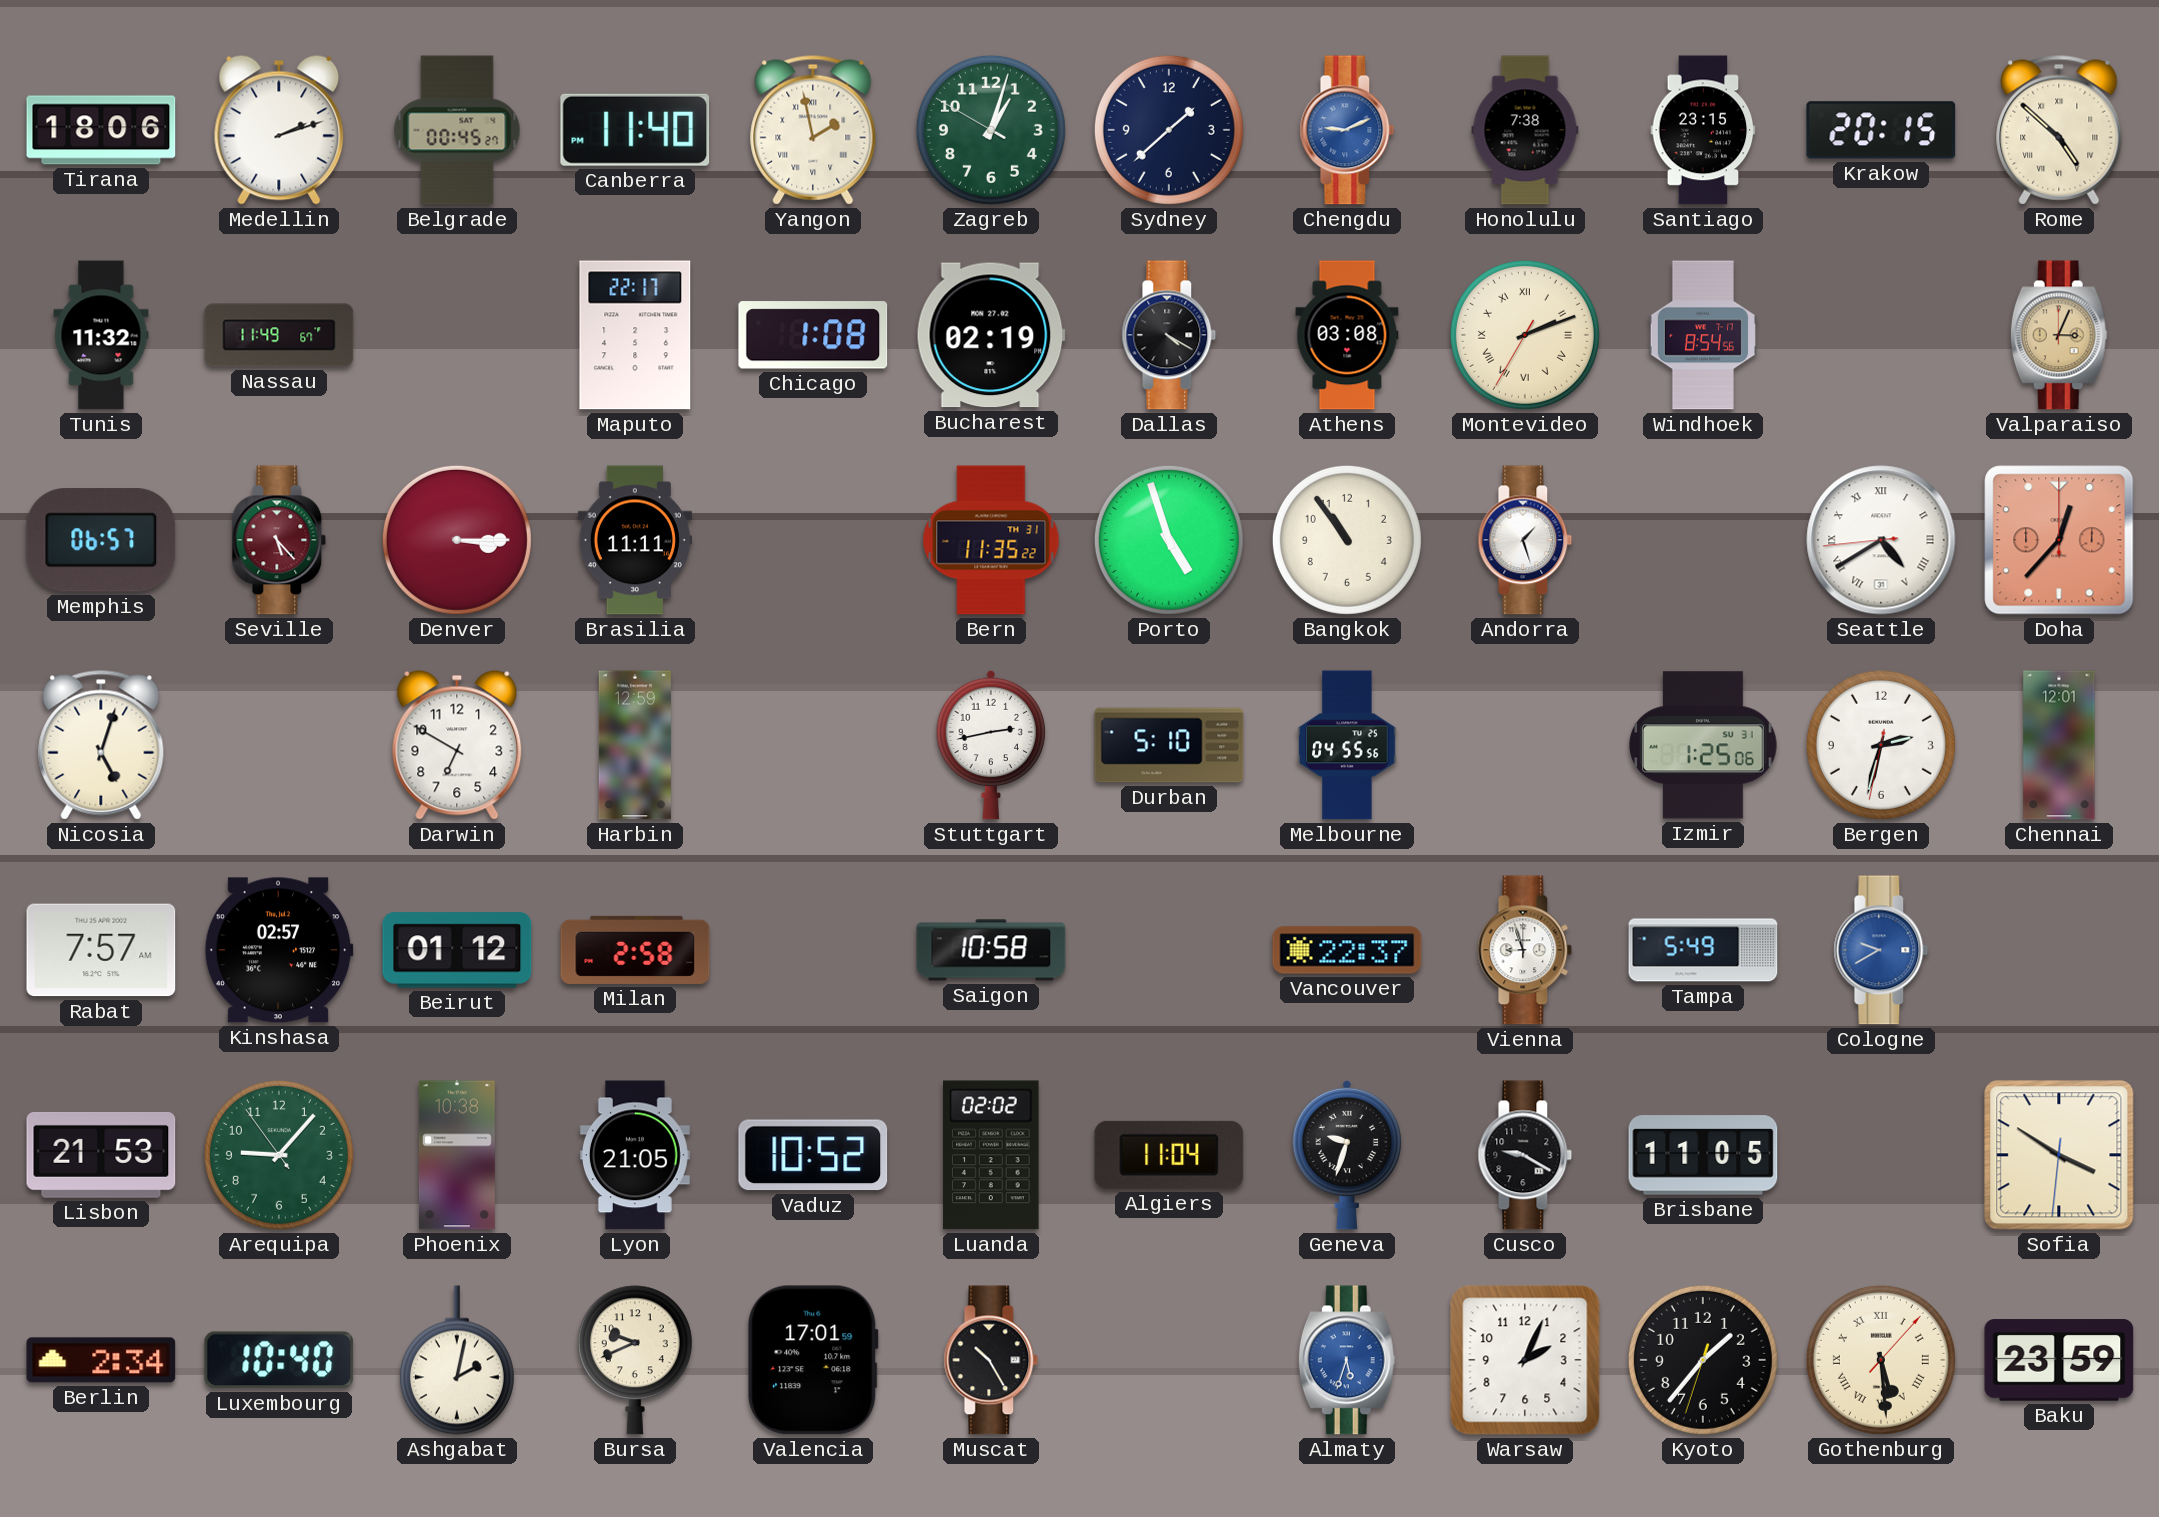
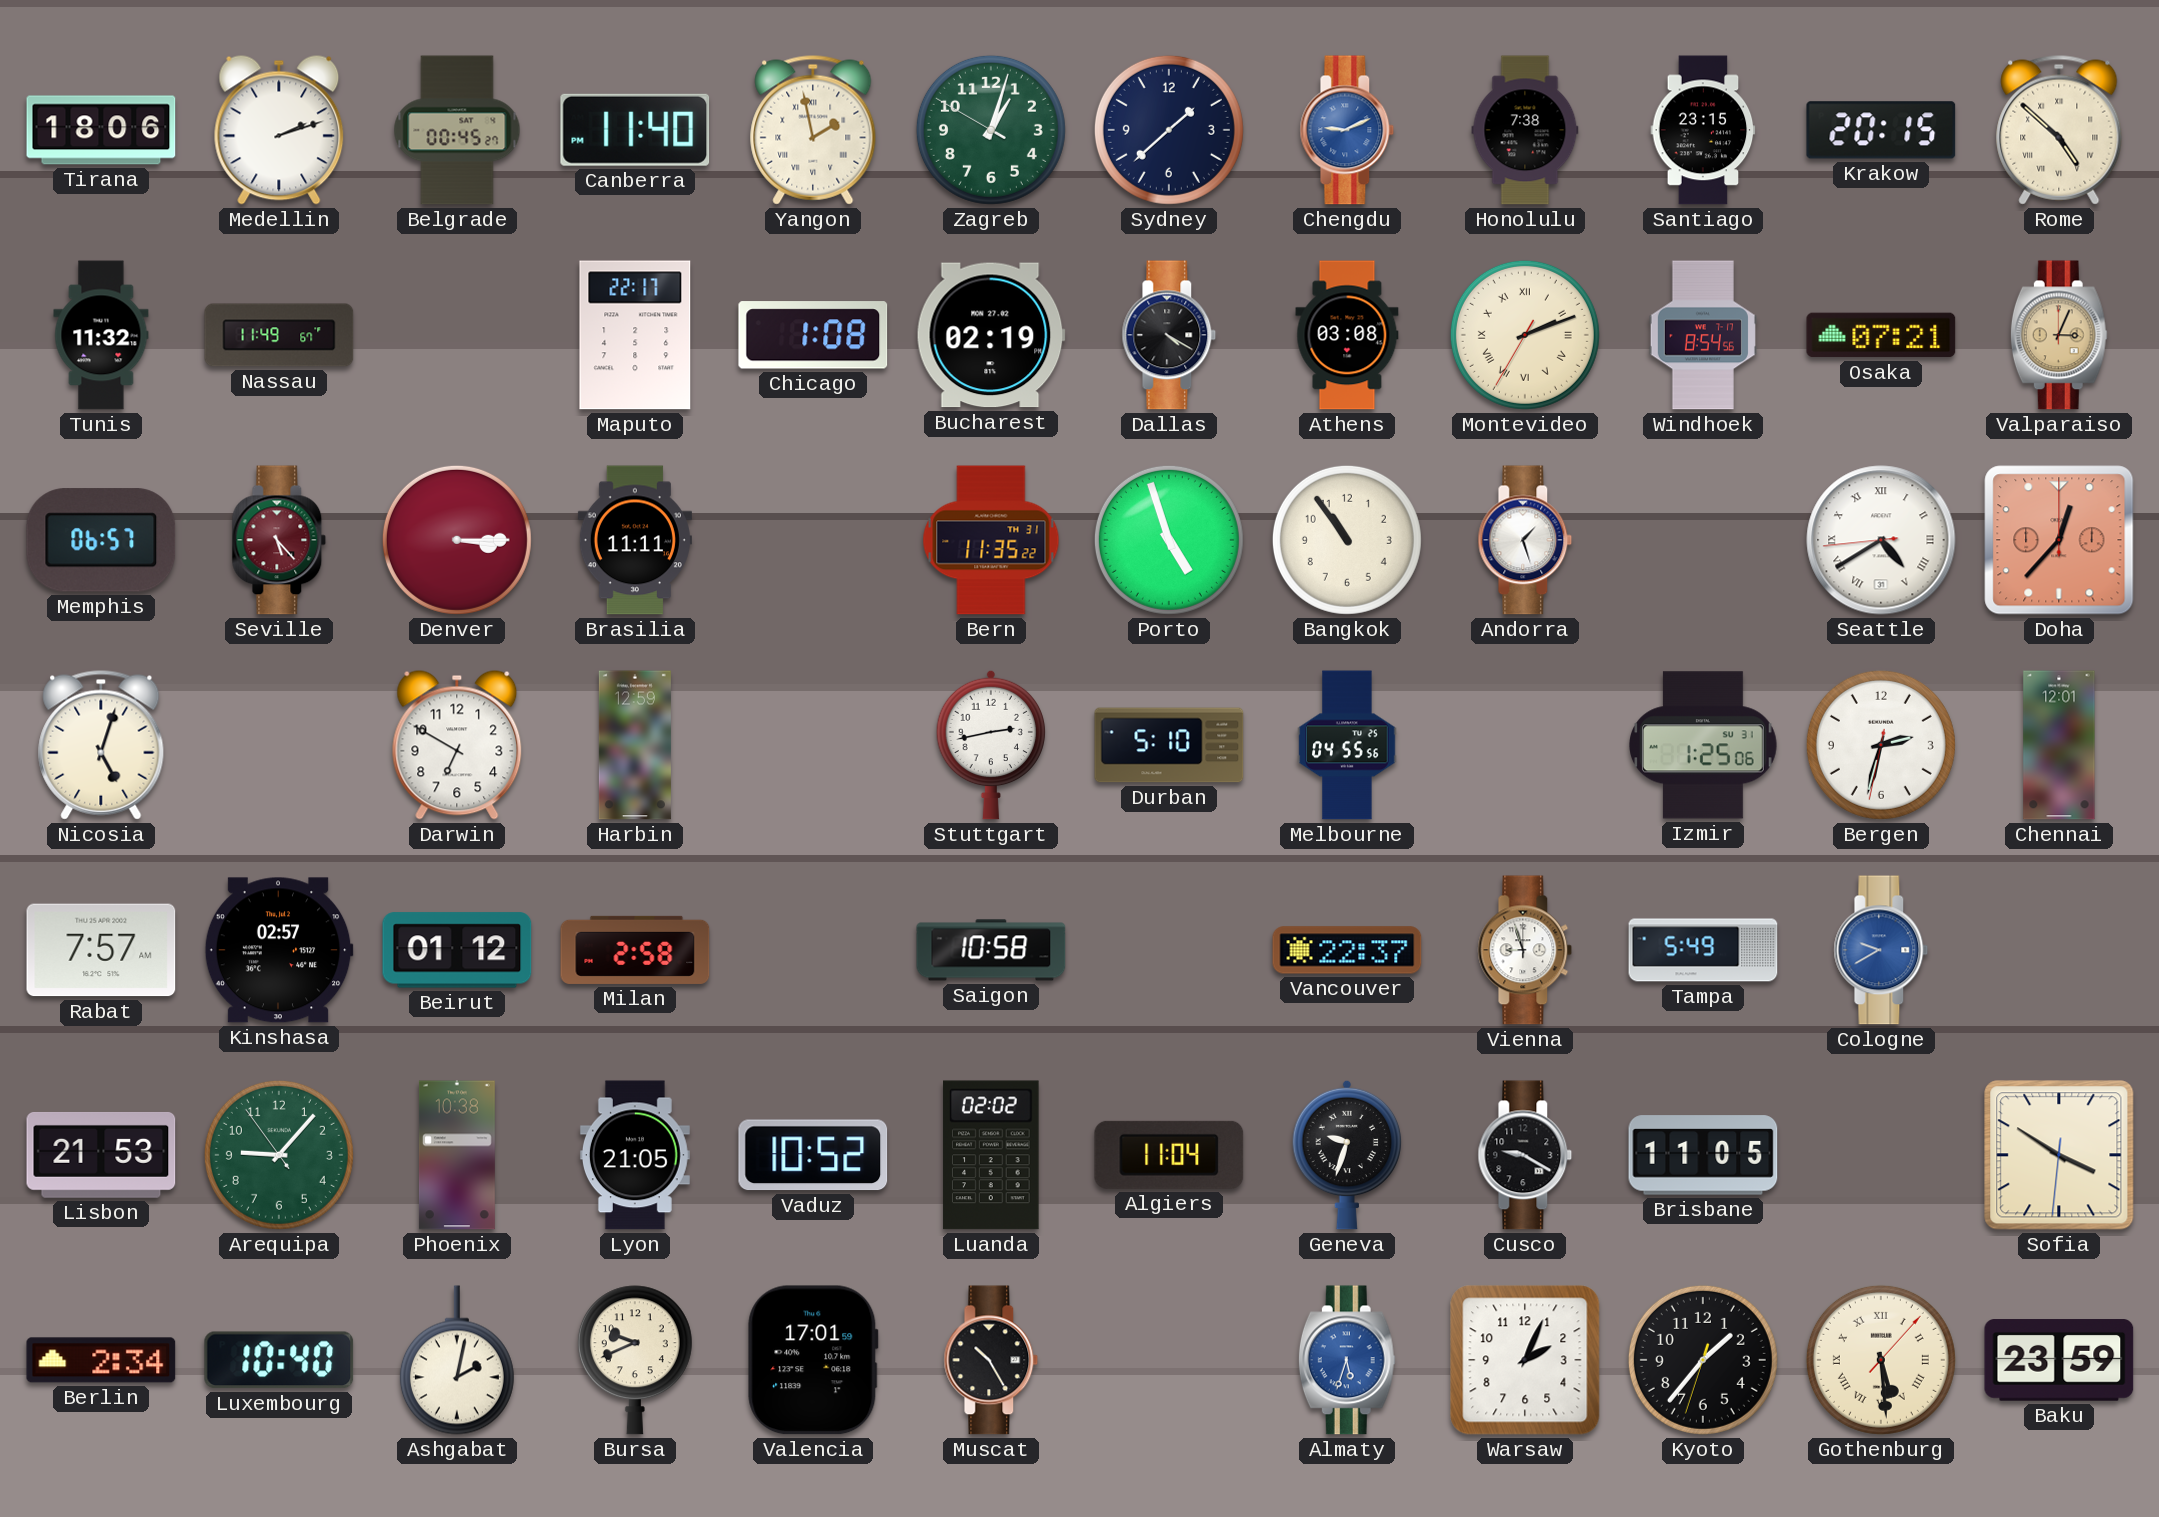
Osaka: none -> 07:21 (1881, 335)
